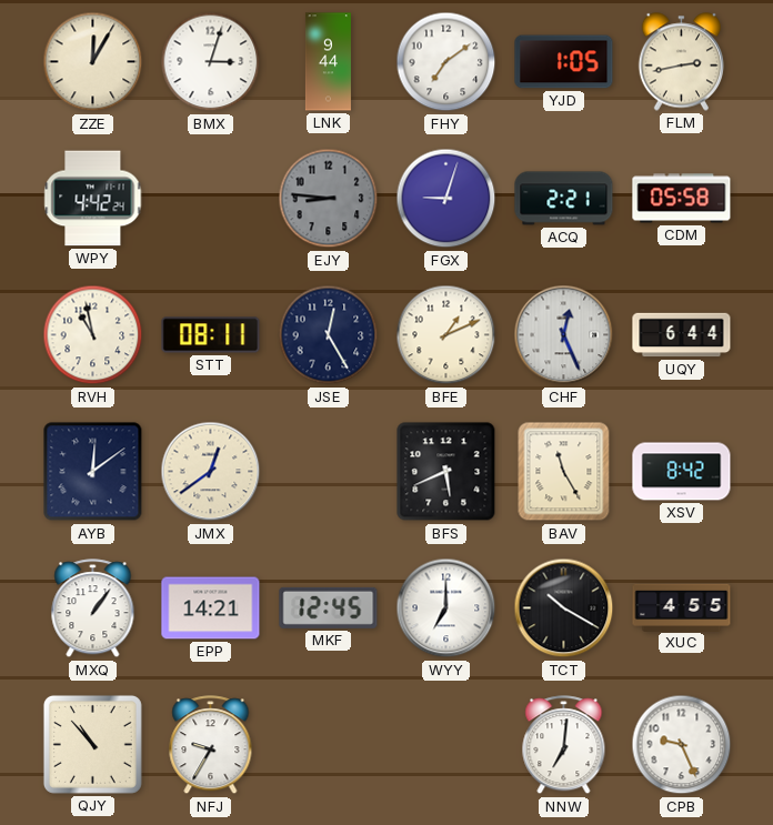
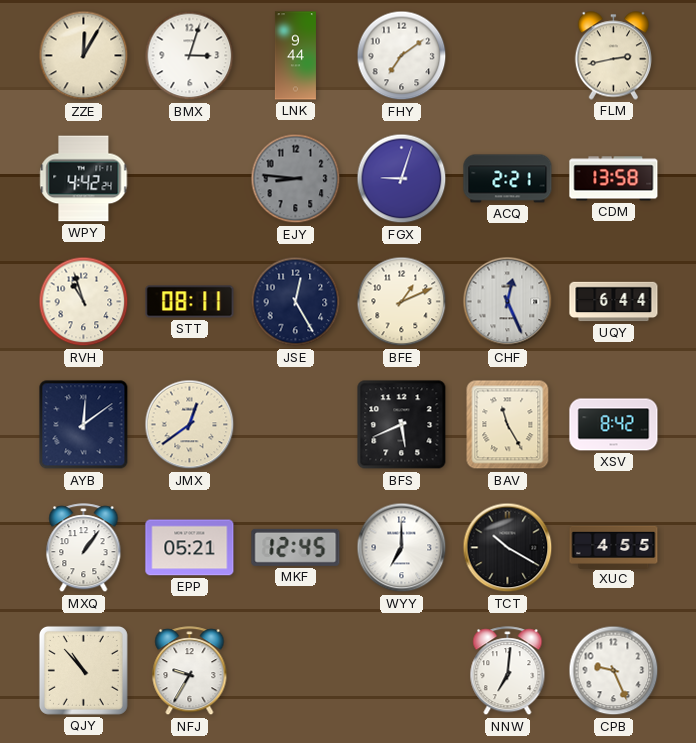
YJD: 1:05 -> none (564, 62)
CDM: 05:58 -> 13:58 (614, 179)
RVH: 10:58 -> 10:57 (84, 302)
EPP: 14:21 -> 05:21 (190, 548)
